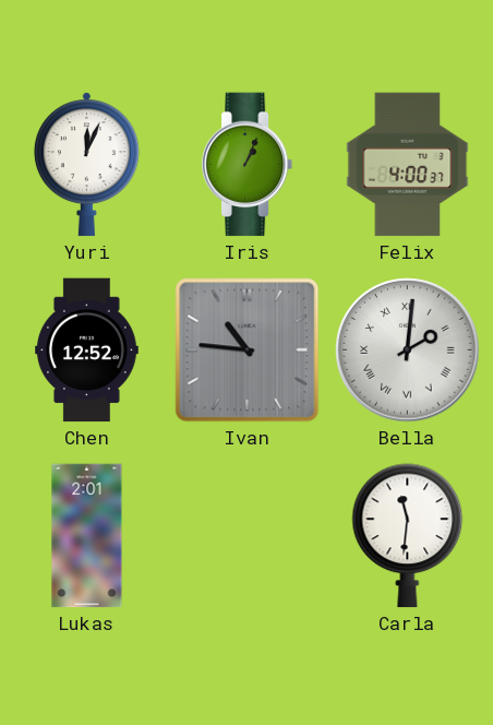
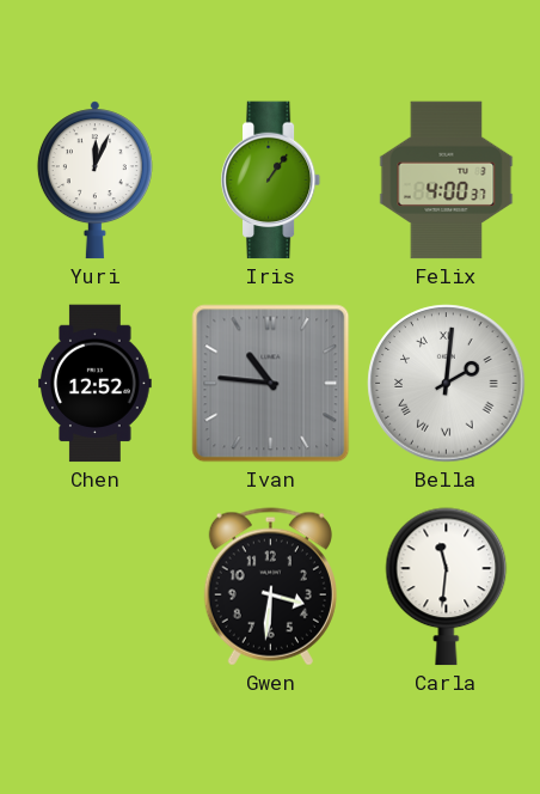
Iris: 1:04 -> 1:06 (271, 181)
Lukas: 2:01 -> none (87, 536)
Gwen: none -> 3:31 (270, 587)
